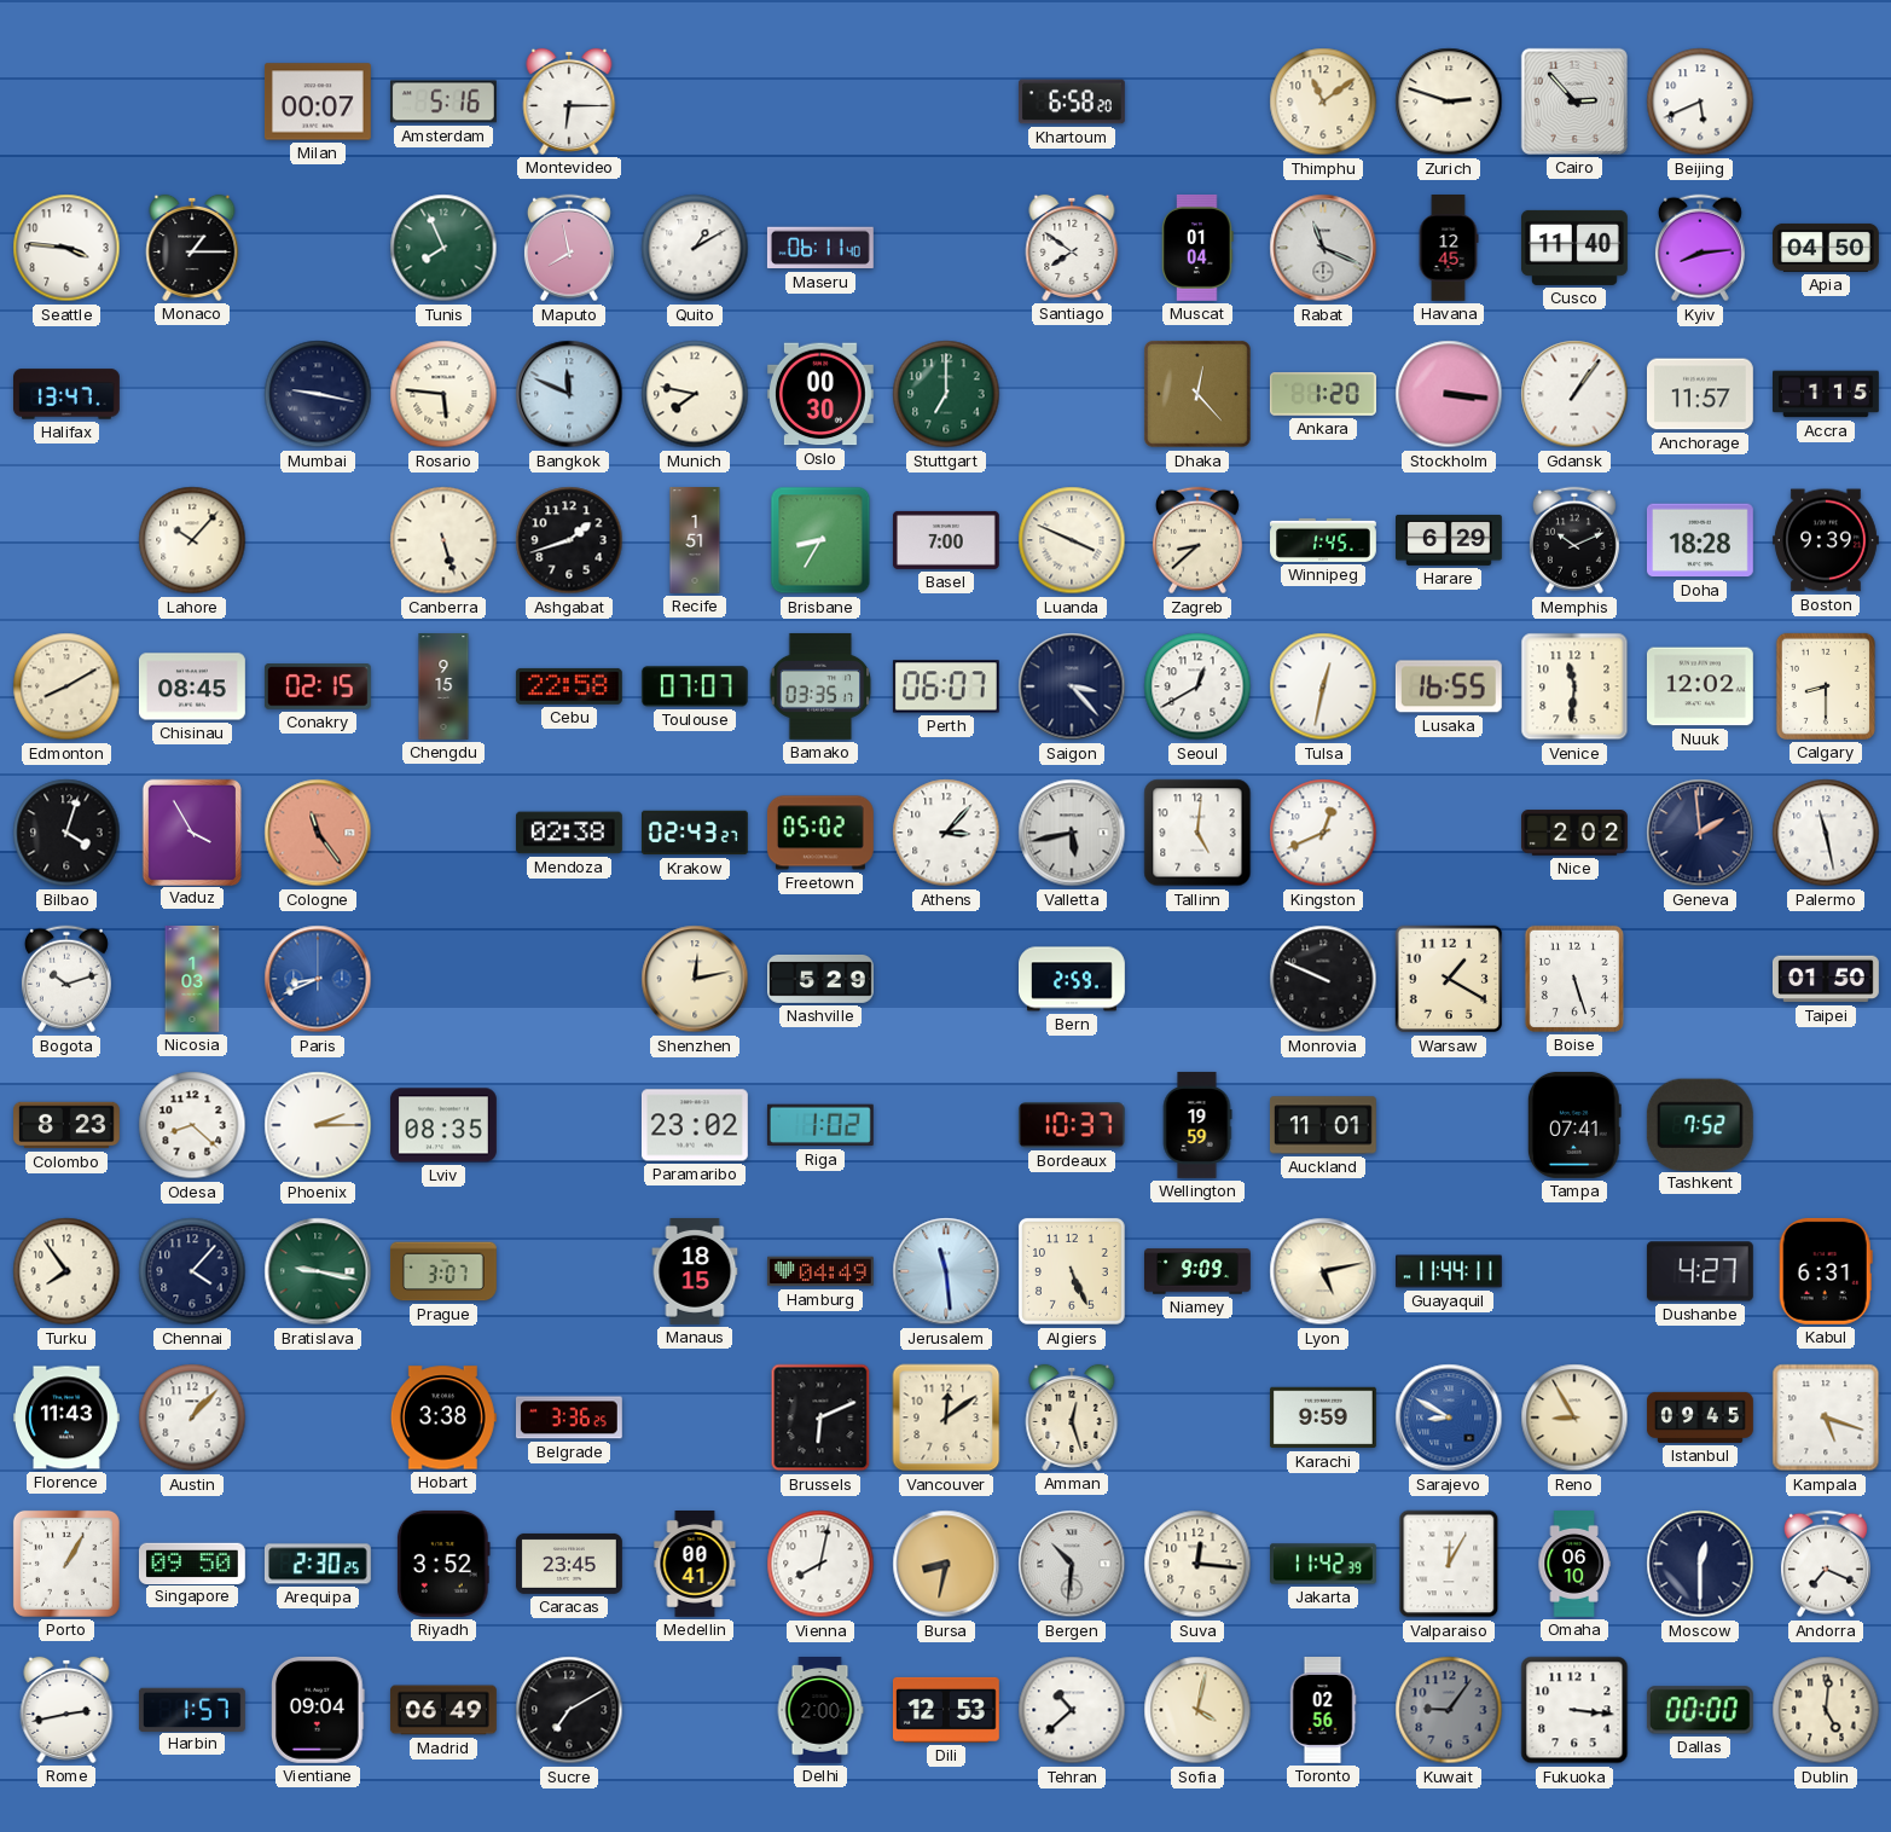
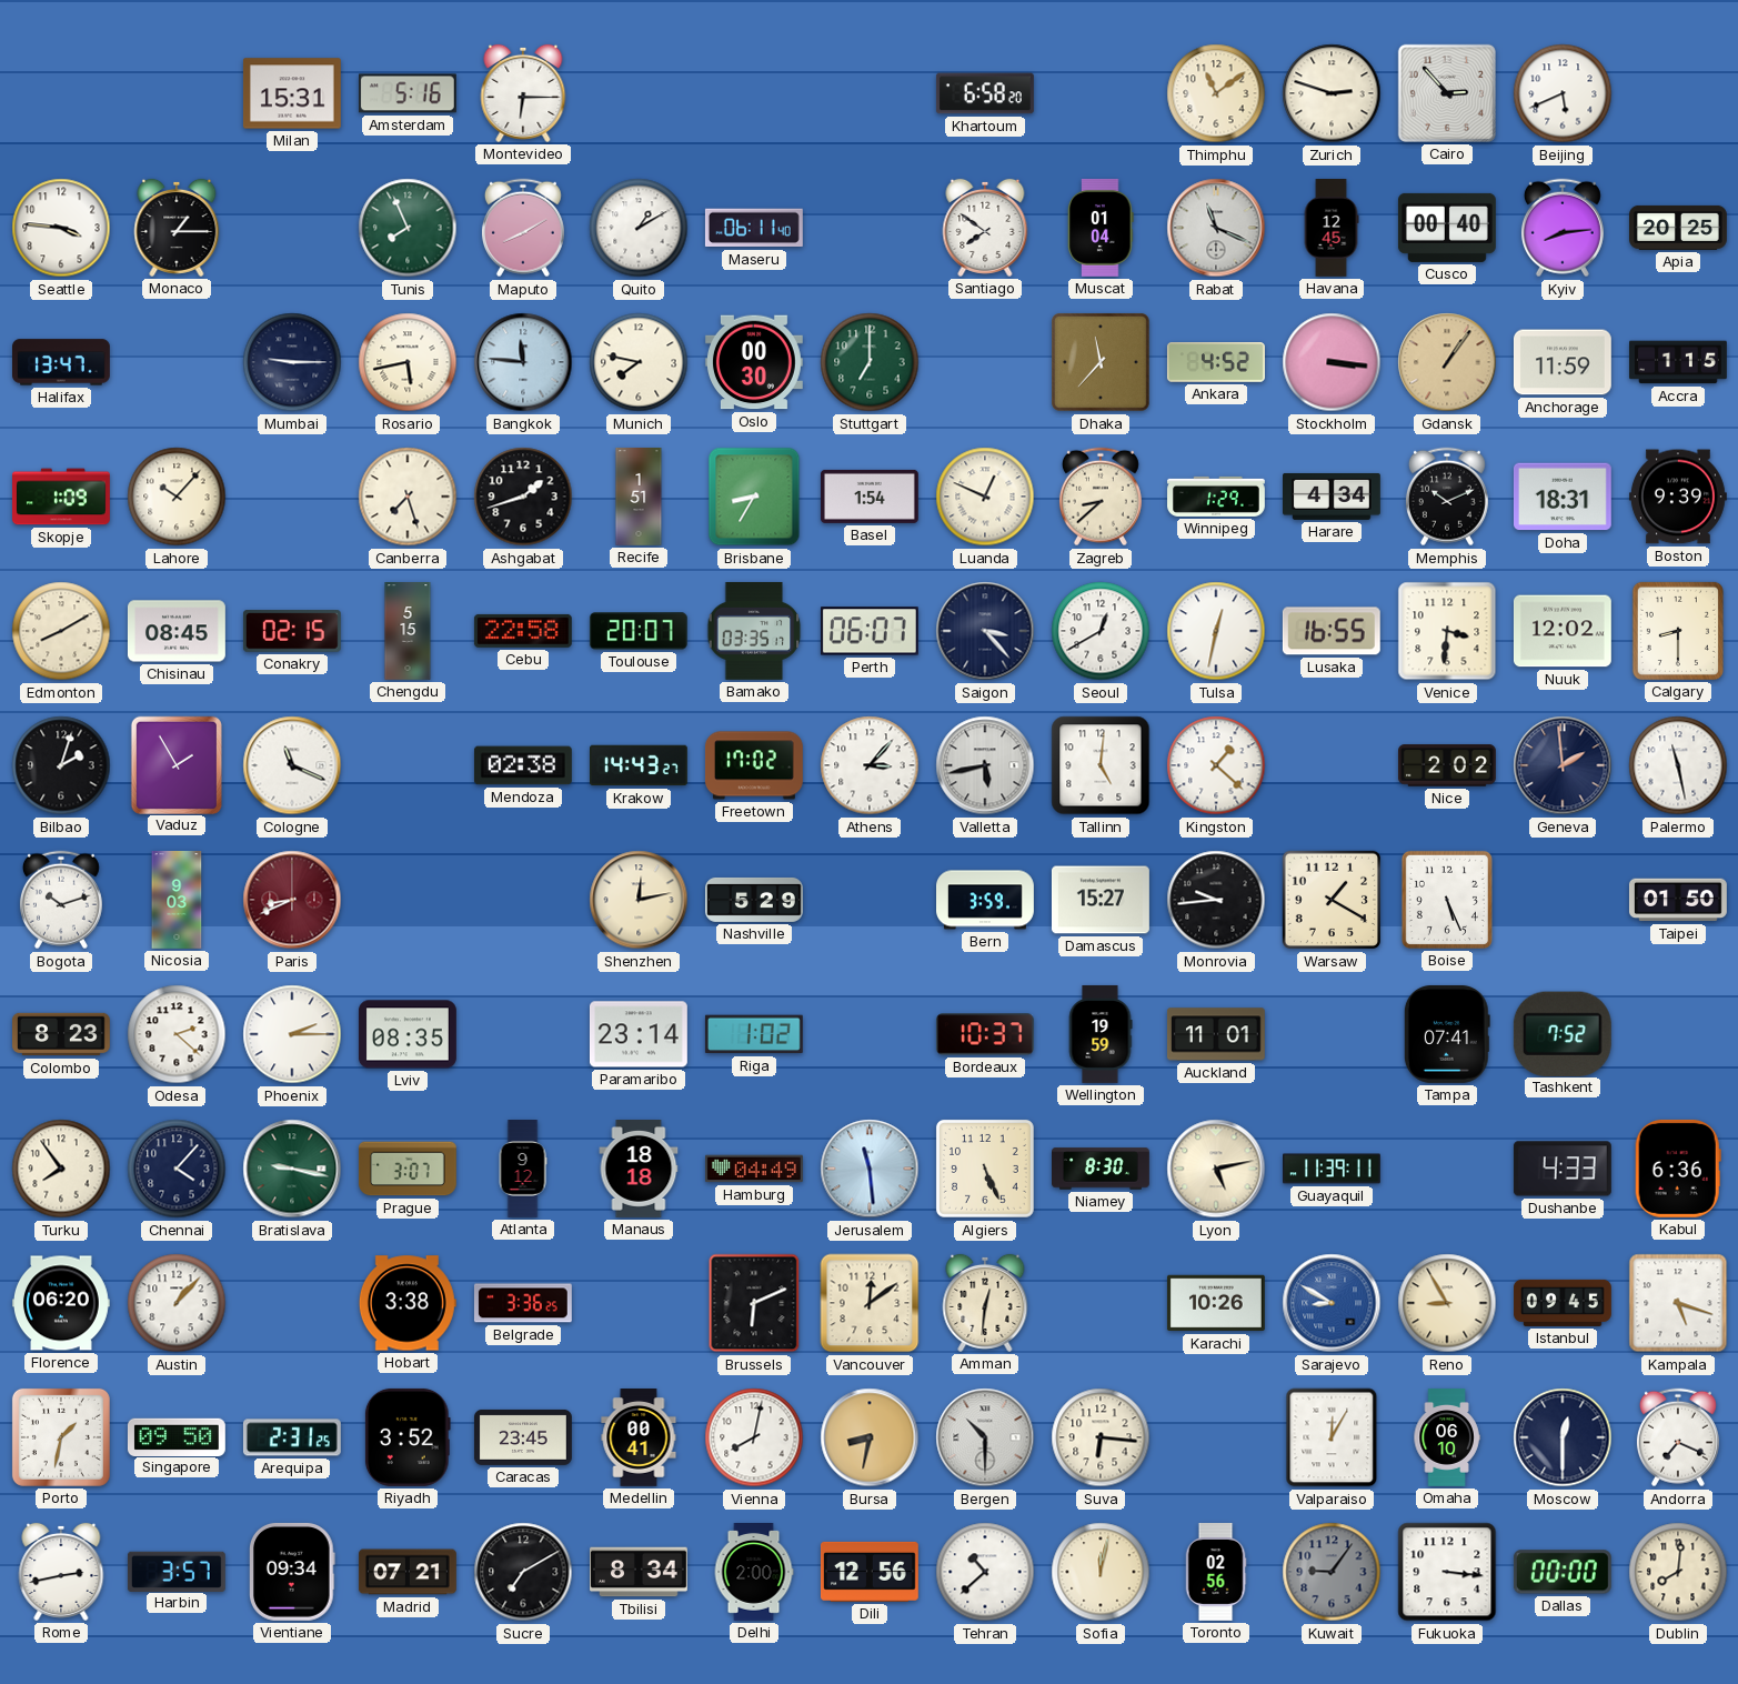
Milan: 00:07 -> 15:31 (292, 93)
Maputo: 7:58 -> 8:10 (523, 228)
Cusco: 11:40 -> 00:40 (1447, 228)
Apia: 04:50 -> 20:25 (1679, 228)
Mumbai: 9:17 -> 9:15 (292, 362)
Rosario: 5:46 -> 5:43 (408, 362)
Bangkok: 11:49 -> 11:46 (523, 362)
Dhaka: 12:23 -> 11:37 (1101, 362)
Ankara: 1:20 -> 4:52 (1216, 362)
Gdansk dial: white -> champagne (1447, 362)
Anchorage: 11:57 -> 11:59 (1563, 362)
Skopje: none -> 1:09 (62, 497)
Canberra: 5:27 -> 7:27 (408, 497)
Basel: 7:00 -> 1:54 (870, 497)
Luanda: 3:49 -> 12:49 (985, 497)
Winnipeg: 1:45 -> 1:29 (1217, 497)
Harare: 6:29 -> 4:34 (1333, 497)
Doha: 18:28 -> 18:31 (1563, 497)
Chengdu: 9:15 -> 5:15 (408, 632)
Toulouse: 07:07 -> 20:07 (639, 631)
Venice: 11:31 -> 3:31 (1447, 631)
Bilbao: 4:03 -> 2:03 (61, 765)
Vaduz: 3:55 -> 1:55 (177, 764)
Cologne: 11:24 -> 11:19 (292, 765)
Cologne dial: salmon -> white (292, 765)
Krakow: 02:43 -> 14:43 (639, 765)
Freetown: 05:02 -> 17:02 (754, 765)
Kingston: 12:41 -> 1:22 (1216, 765)
Nicosia: 1:03 -> 9:03 (177, 901)
Paris dial: blue -> burgundy (292, 900)
Bern: 2:59 -> 3:59 (986, 900)
Damascus: none -> 15:27 (1101, 900)
Monrovia: 9:49 -> 9:44 (1216, 900)
Boise: 5:27 -> 5:26 (1447, 900)
Odesa: 8:22 -> 2:22 (177, 1034)
Paramaribo: 23:02 -> 23:14 (639, 1034)
Atlanta: none -> 9:12 (523, 1170)
Manaus: 18:15 -> 18:18 (639, 1170)
Niamey: 9:09 -> 8:30 (1102, 1169)
Guayaquil: 11:44 -> 11:39 (1333, 1169)
Dushanbe: 4:27 -> 4:33 (1563, 1169)
Kabul: 6:31 -> 6:36 (1678, 1169)
Florence: 11:43 -> 06:20 (62, 1303)
Amman: 12:27 -> 12:31 (985, 1303)
Karachi: 9:59 -> 10:26 (1216, 1303)
Porto: 1:05 -> 1:32 (61, 1437)
Arequipa: 2:30 -> 2:31 (292, 1437)
Bergen: 10:31 -> 10:30 (985, 1437)
Suva: 12:16 -> 6:16 (1101, 1437)
Jakarta: 11:42 -> none (1324, 1564)
Harbin: 1:57 -> 3:57 (177, 1571)
Vientiane: 09:04 -> 09:34 (293, 1572)
Madrid: 06:49 -> 07:21 (408, 1572)
Tbilisi: none -> 8:34 (640, 1572)
Dili: 12:53 -> 12:56 (870, 1572)
Sofia: 4:02 -> 12:02 (1101, 1572)
Dublin: 5:01 -> 8:01 (1678, 1572)
